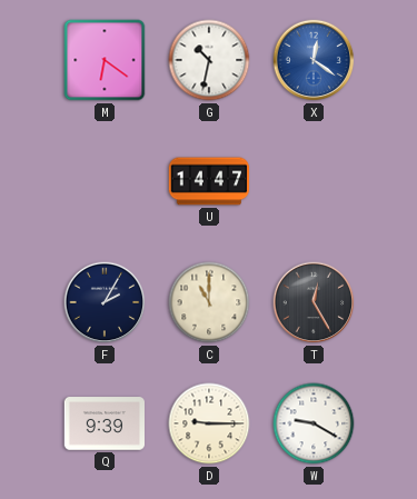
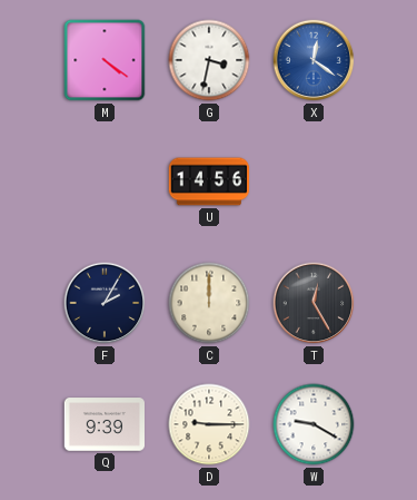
M: 6:21 -> 4:21 (105, 60)
G: 10:32 -> 3:32 (209, 60)
U: 14:47 -> 14:56 (209, 182)
C: 11:00 -> 12:00 (209, 303)
